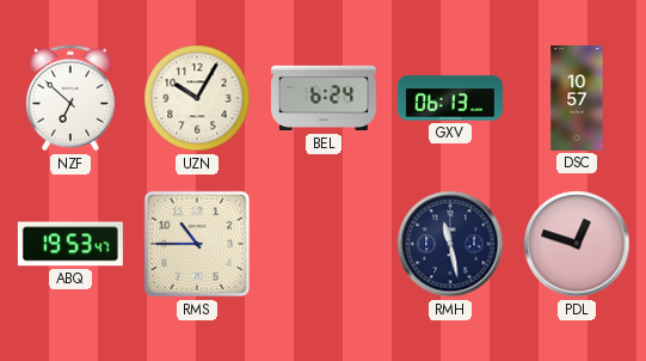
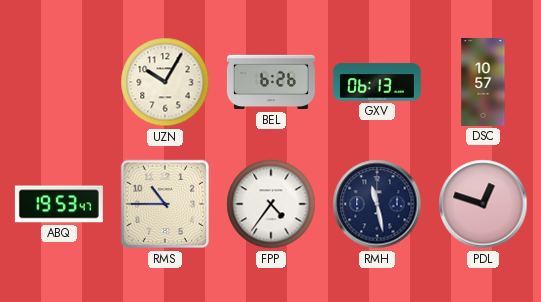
NZF: 6:52 -> none (70, 98)
BEL: 6:24 -> 6:26 (271, 82)
FPP: none -> 4:36 (271, 204)
